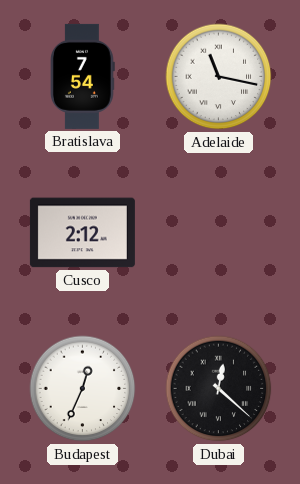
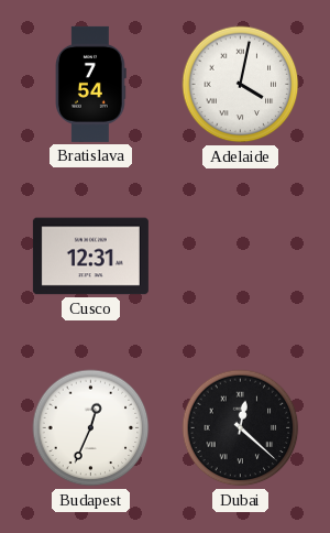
Adelaide: 11:17 -> 4:02 (241, 85)
Cusco: 2:12 -> 12:31 (90, 257)
